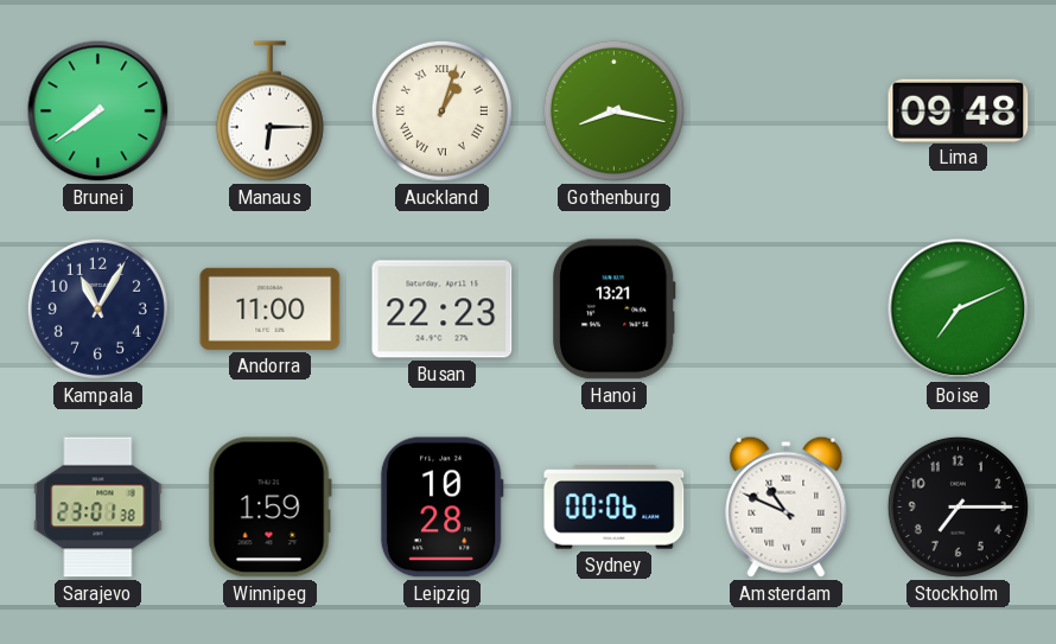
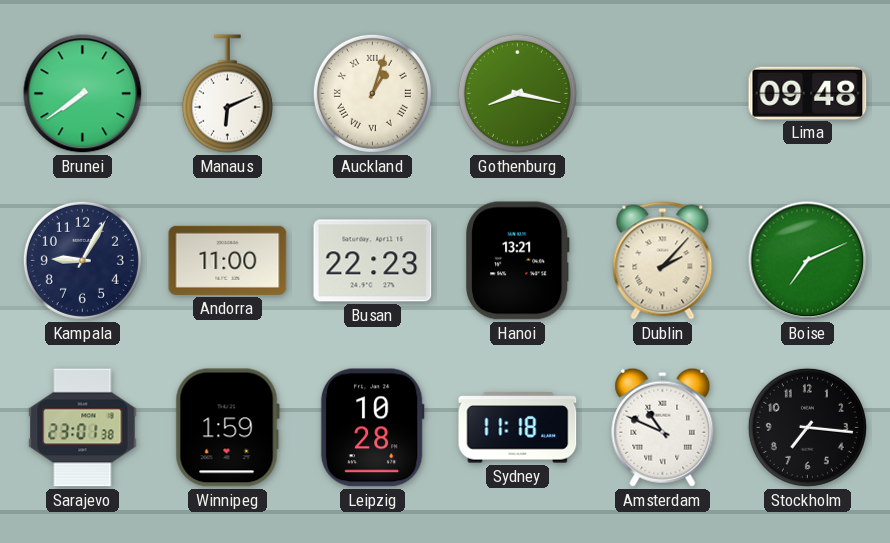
Manaus: 6:15 -> 6:11 (227, 94)
Kampala: 11:05 -> 9:05 (82, 260)
Dublin: none -> 2:07 (663, 261)
Sydney: 00:06 -> 11:18 (518, 428)
Stockholm: 7:15 -> 7:16 (807, 427)
